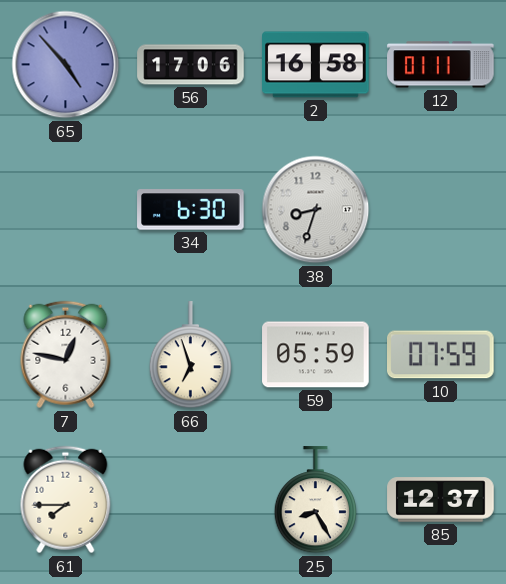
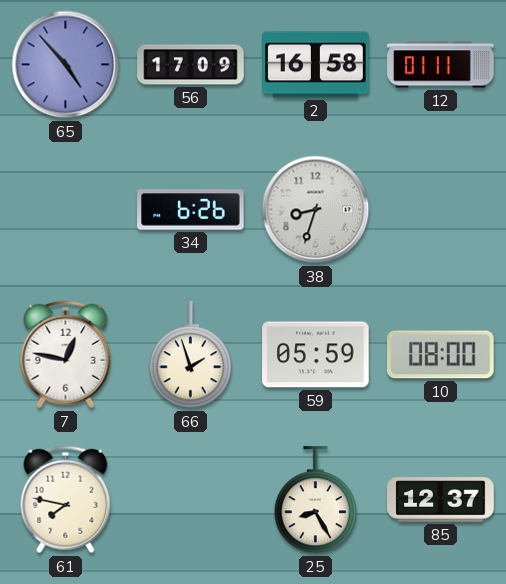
56: 17:06 -> 17:09 (191, 65)
34: 6:30 -> 6:26 (191, 210)
66: 6:57 -> 1:57 (190, 355)
10: 07:59 -> 08:00 (441, 355)
61: 7:45 -> 7:47 (66, 500)
